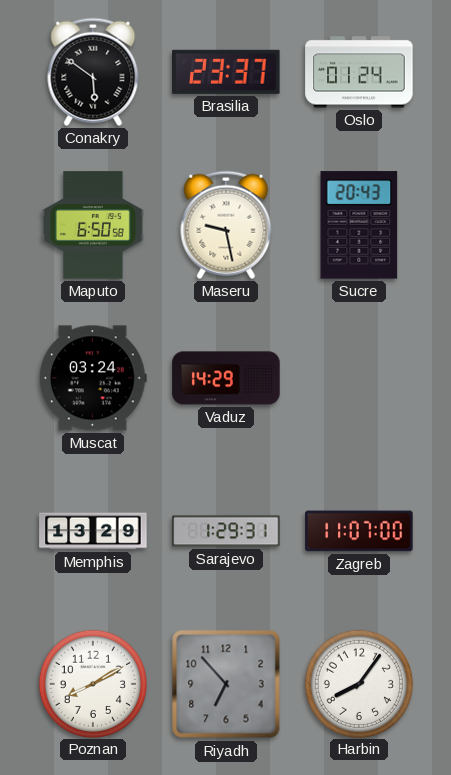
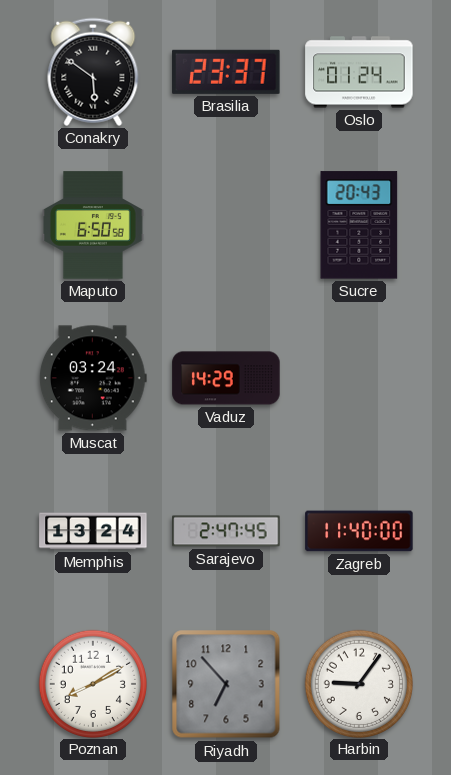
Maseru: 9:28 -> none (226, 225)
Memphis: 13:29 -> 13:24 (93, 531)
Sarajevo: 1:29 -> 2:47 (226, 531)
Zagreb: 11:07 -> 11:40 (359, 531)
Harbin: 8:06 -> 9:06 (358, 683)
